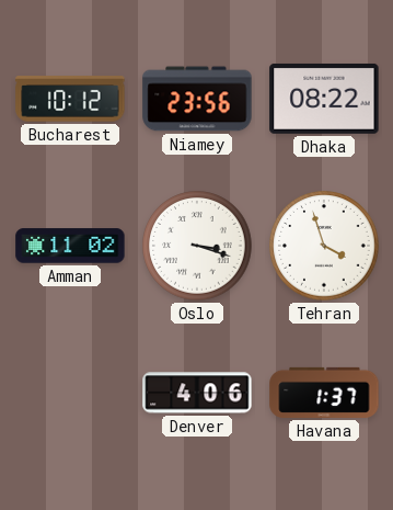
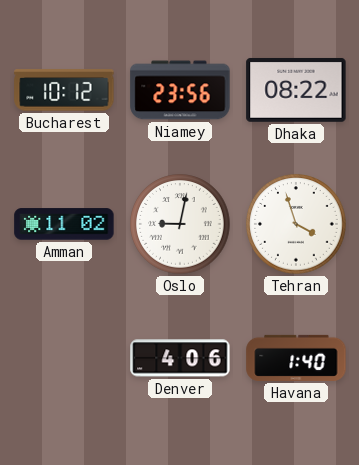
Oslo: 3:18 -> 9:02 (180, 224)
Havana: 1:37 -> 1:40 (296, 358)
